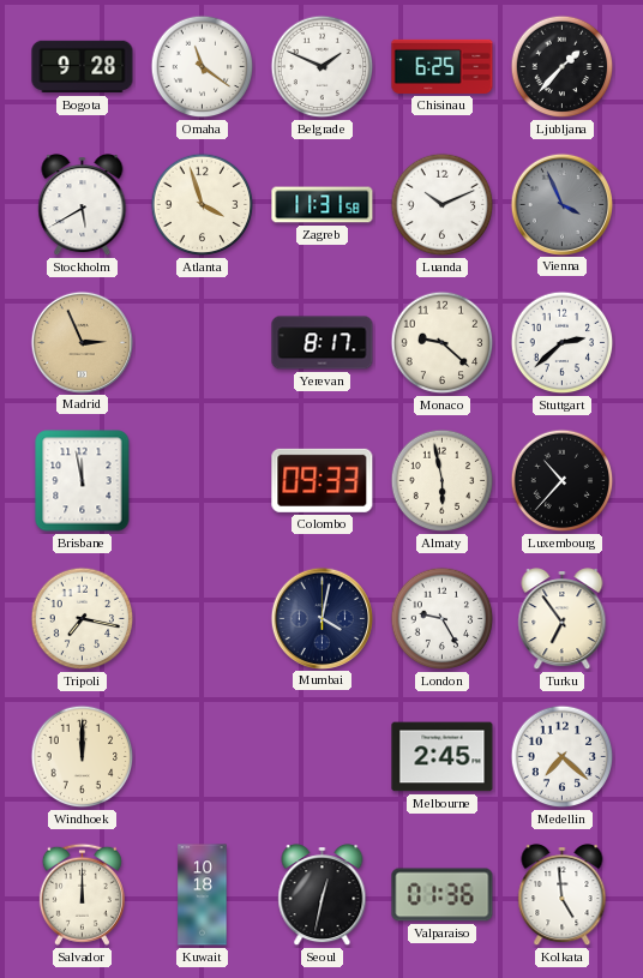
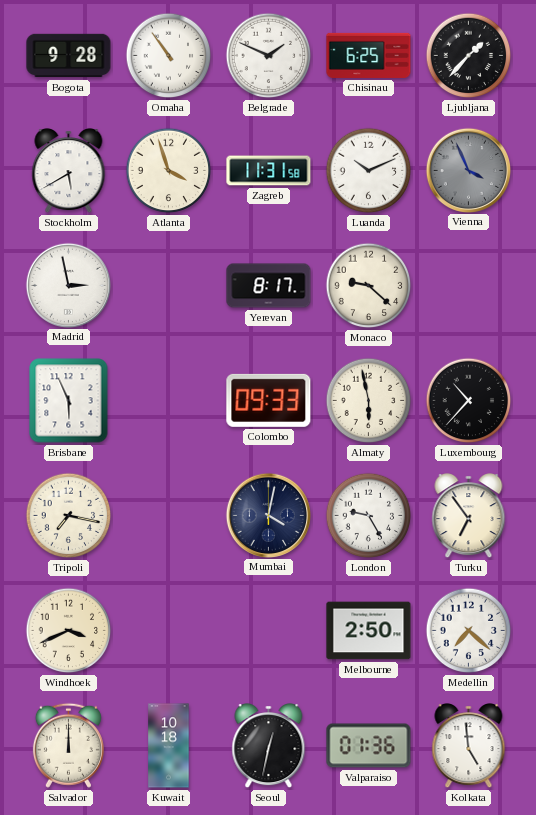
Omaha: 11:21 -> 10:54 (169, 56)
Madrid: 2:56 -> 2:58 (68, 285)
Madrid dial: champagne -> white (68, 285)
Stuttgart: 2:38 -> none (563, 343)
Brisbane: 11:58 -> 5:56 (69, 401)
Windhoek: 12:00 -> 3:41 (69, 631)
Melbourne: 2:45 -> 2:50 (369, 631)
